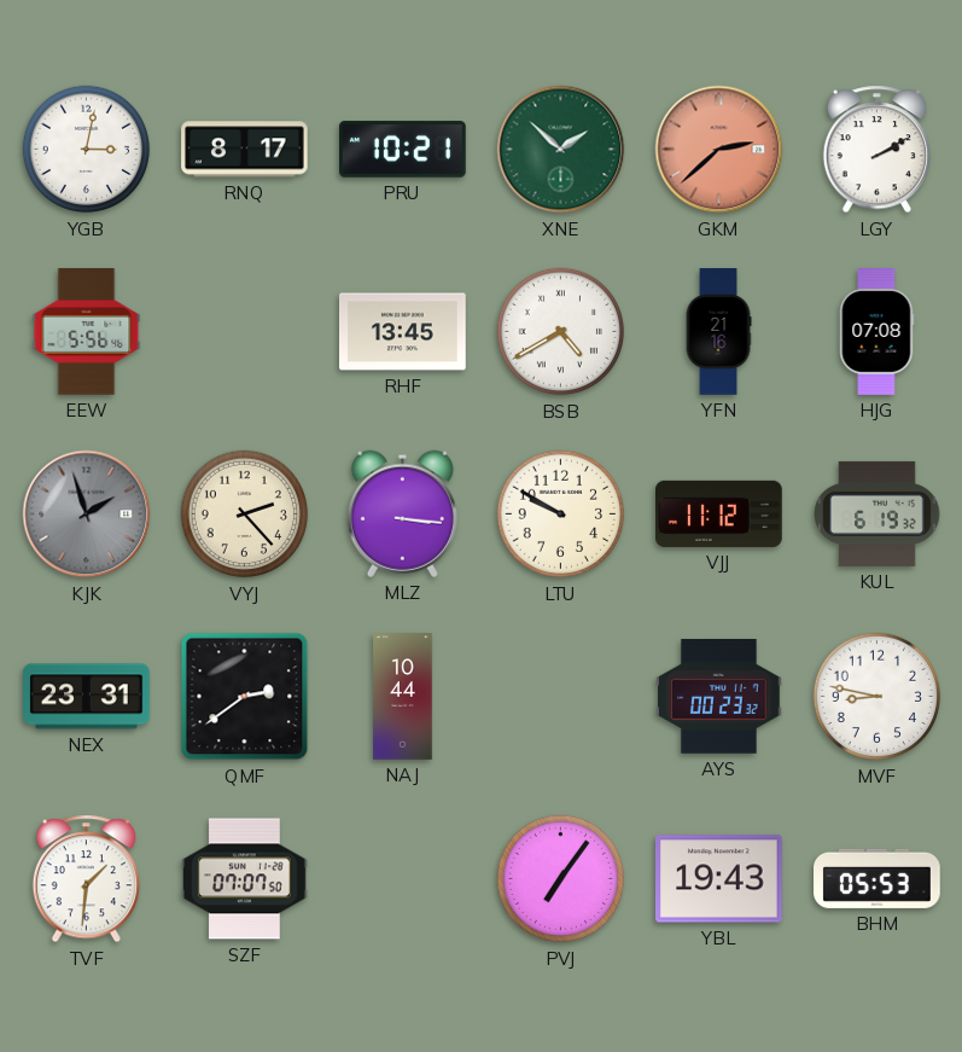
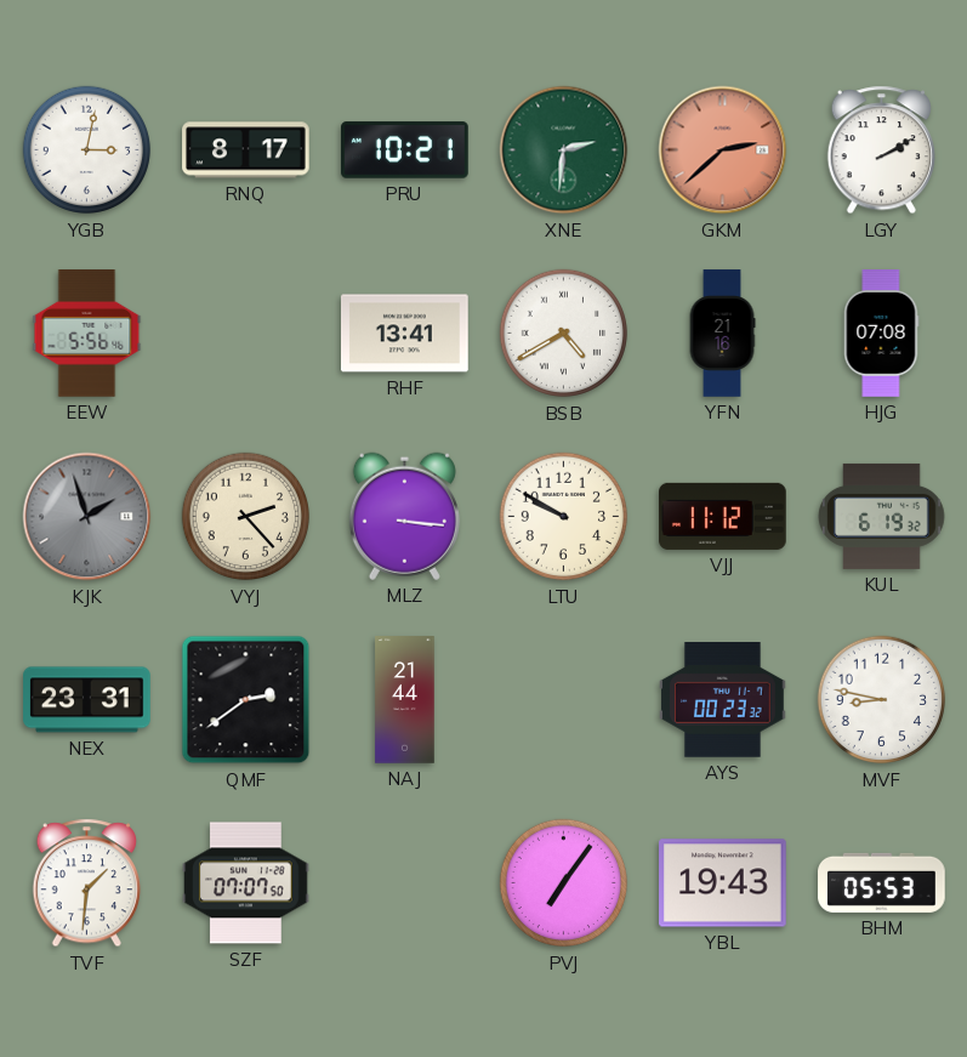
XNE: 1:52 -> 2:31 (564, 150)
RHF: 13:45 -> 13:41 (405, 334)
NAJ: 10:44 -> 21:44 (405, 700)
